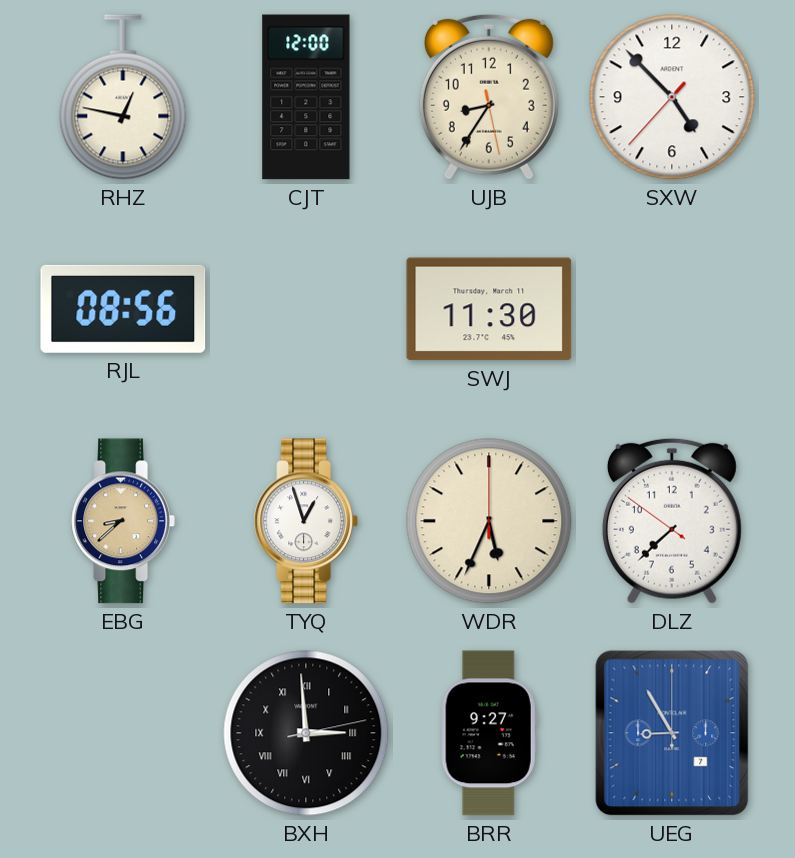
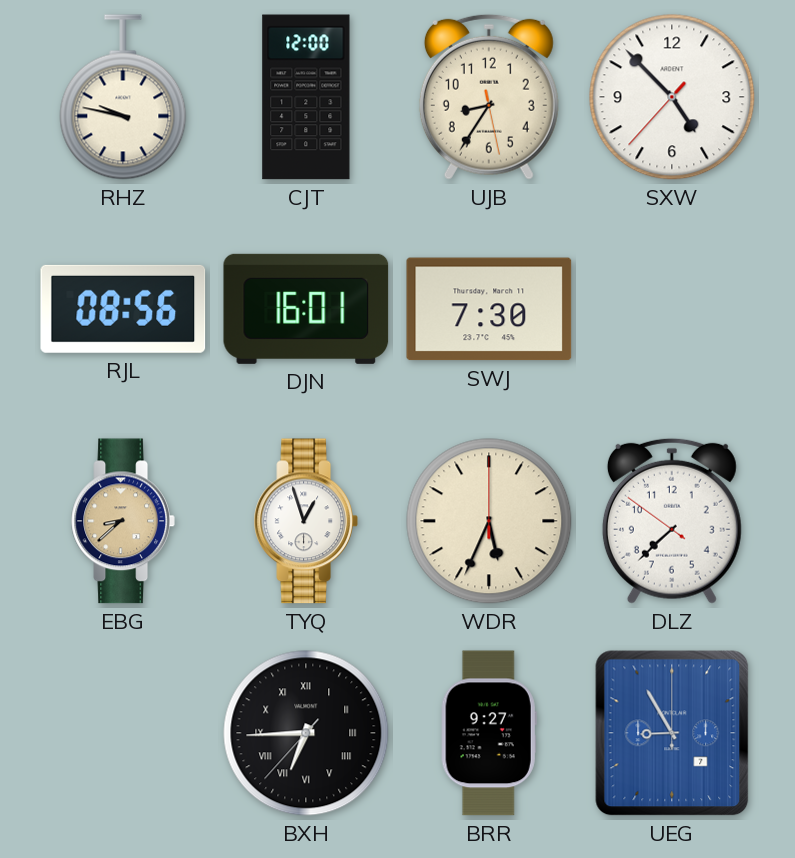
RHZ: 12:47 -> 9:47 (123, 97)
DJN: none -> 16:01 (306, 309)
SWJ: 11:30 -> 7:30 (489, 309)
BXH: 2:59 -> 6:44 (306, 733)
